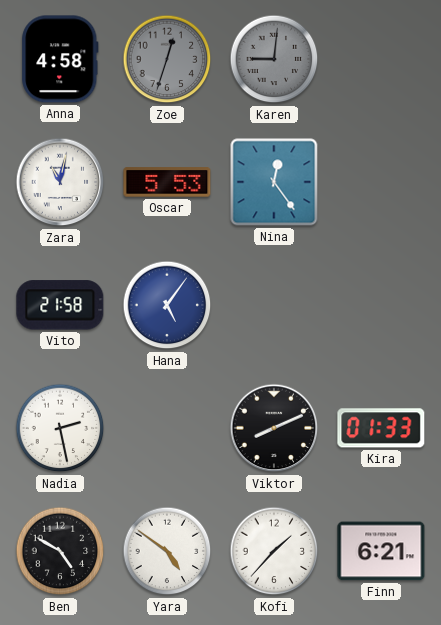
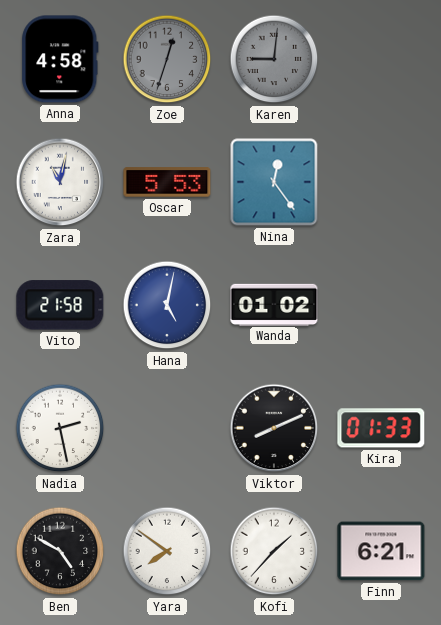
Hana: 5:06 -> 5:02 (167, 305)
Wanda: none -> 01:02 (274, 304)
Yara: 4:51 -> 7:51 (167, 551)
